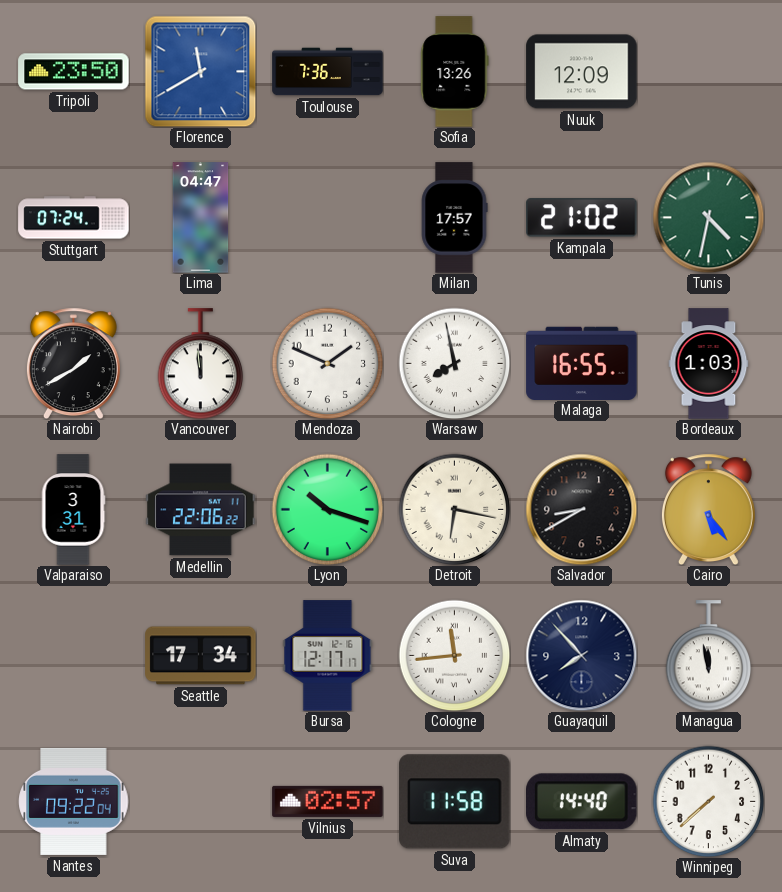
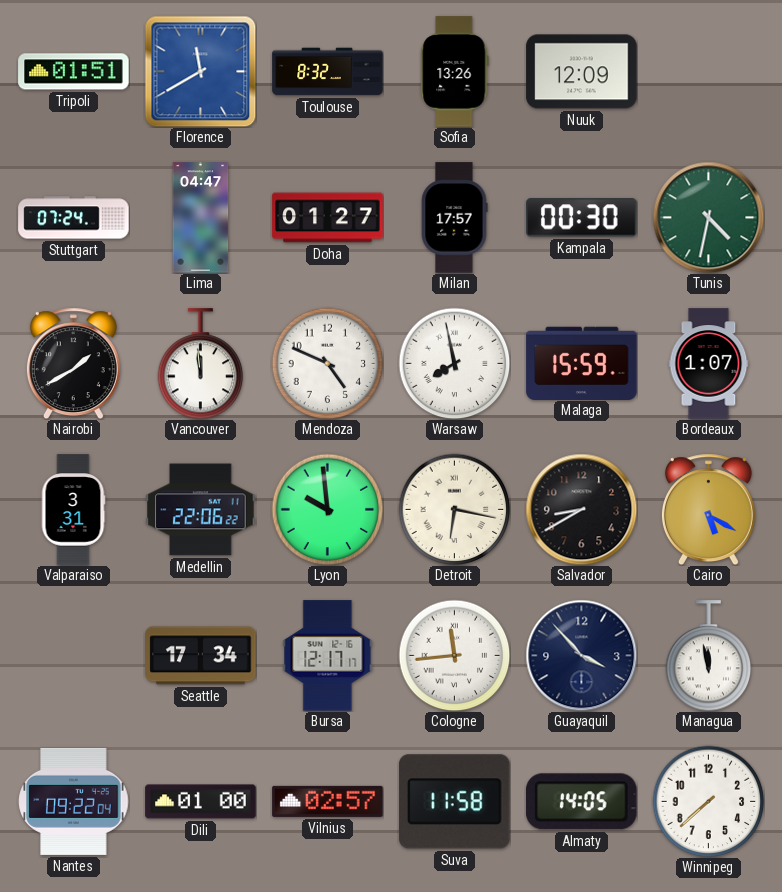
Tripoli: 23:50 -> 01:51 (74, 72)
Toulouse: 7:36 -> 8:32 (328, 72)
Doha: none -> 01:27 (328, 218)
Kampala: 21:02 -> 00:30 (582, 218)
Mendoza: 1:49 -> 4:49 (327, 363)
Malaga: 16:55 -> 15:59 (582, 363)
Bordeaux: 1:03 -> 1:07 (709, 364)
Lyon: 10:18 -> 9:59 (327, 509)
Cairo: 5:24 -> 5:20 (708, 509)
Guayaquil: 7:53 -> 3:53 (581, 655)
Dili: none -> 01:00 (201, 802)
Almaty: 14:40 -> 14:05 (582, 802)
